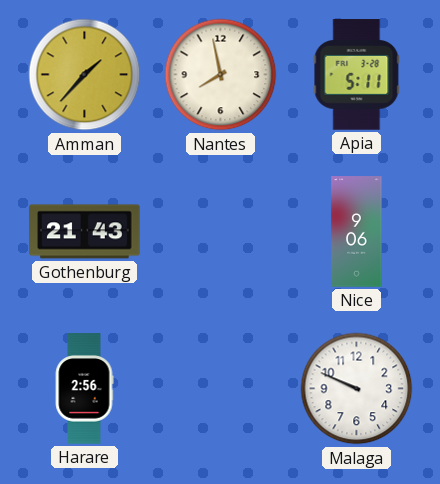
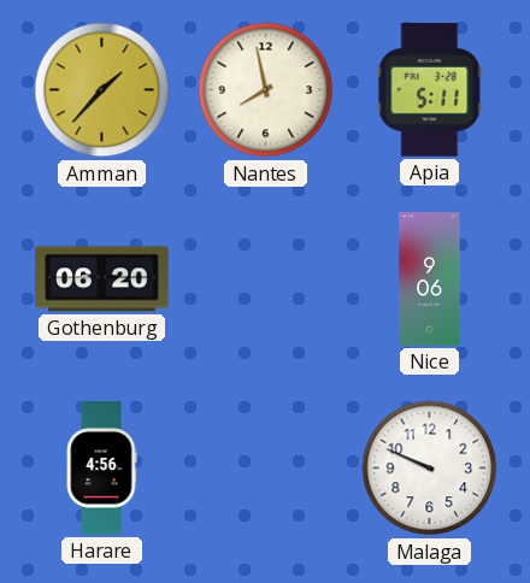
Gothenburg: 21:43 -> 06:20 (102, 279)
Harare: 2:56 -> 4:56 (101, 469)
